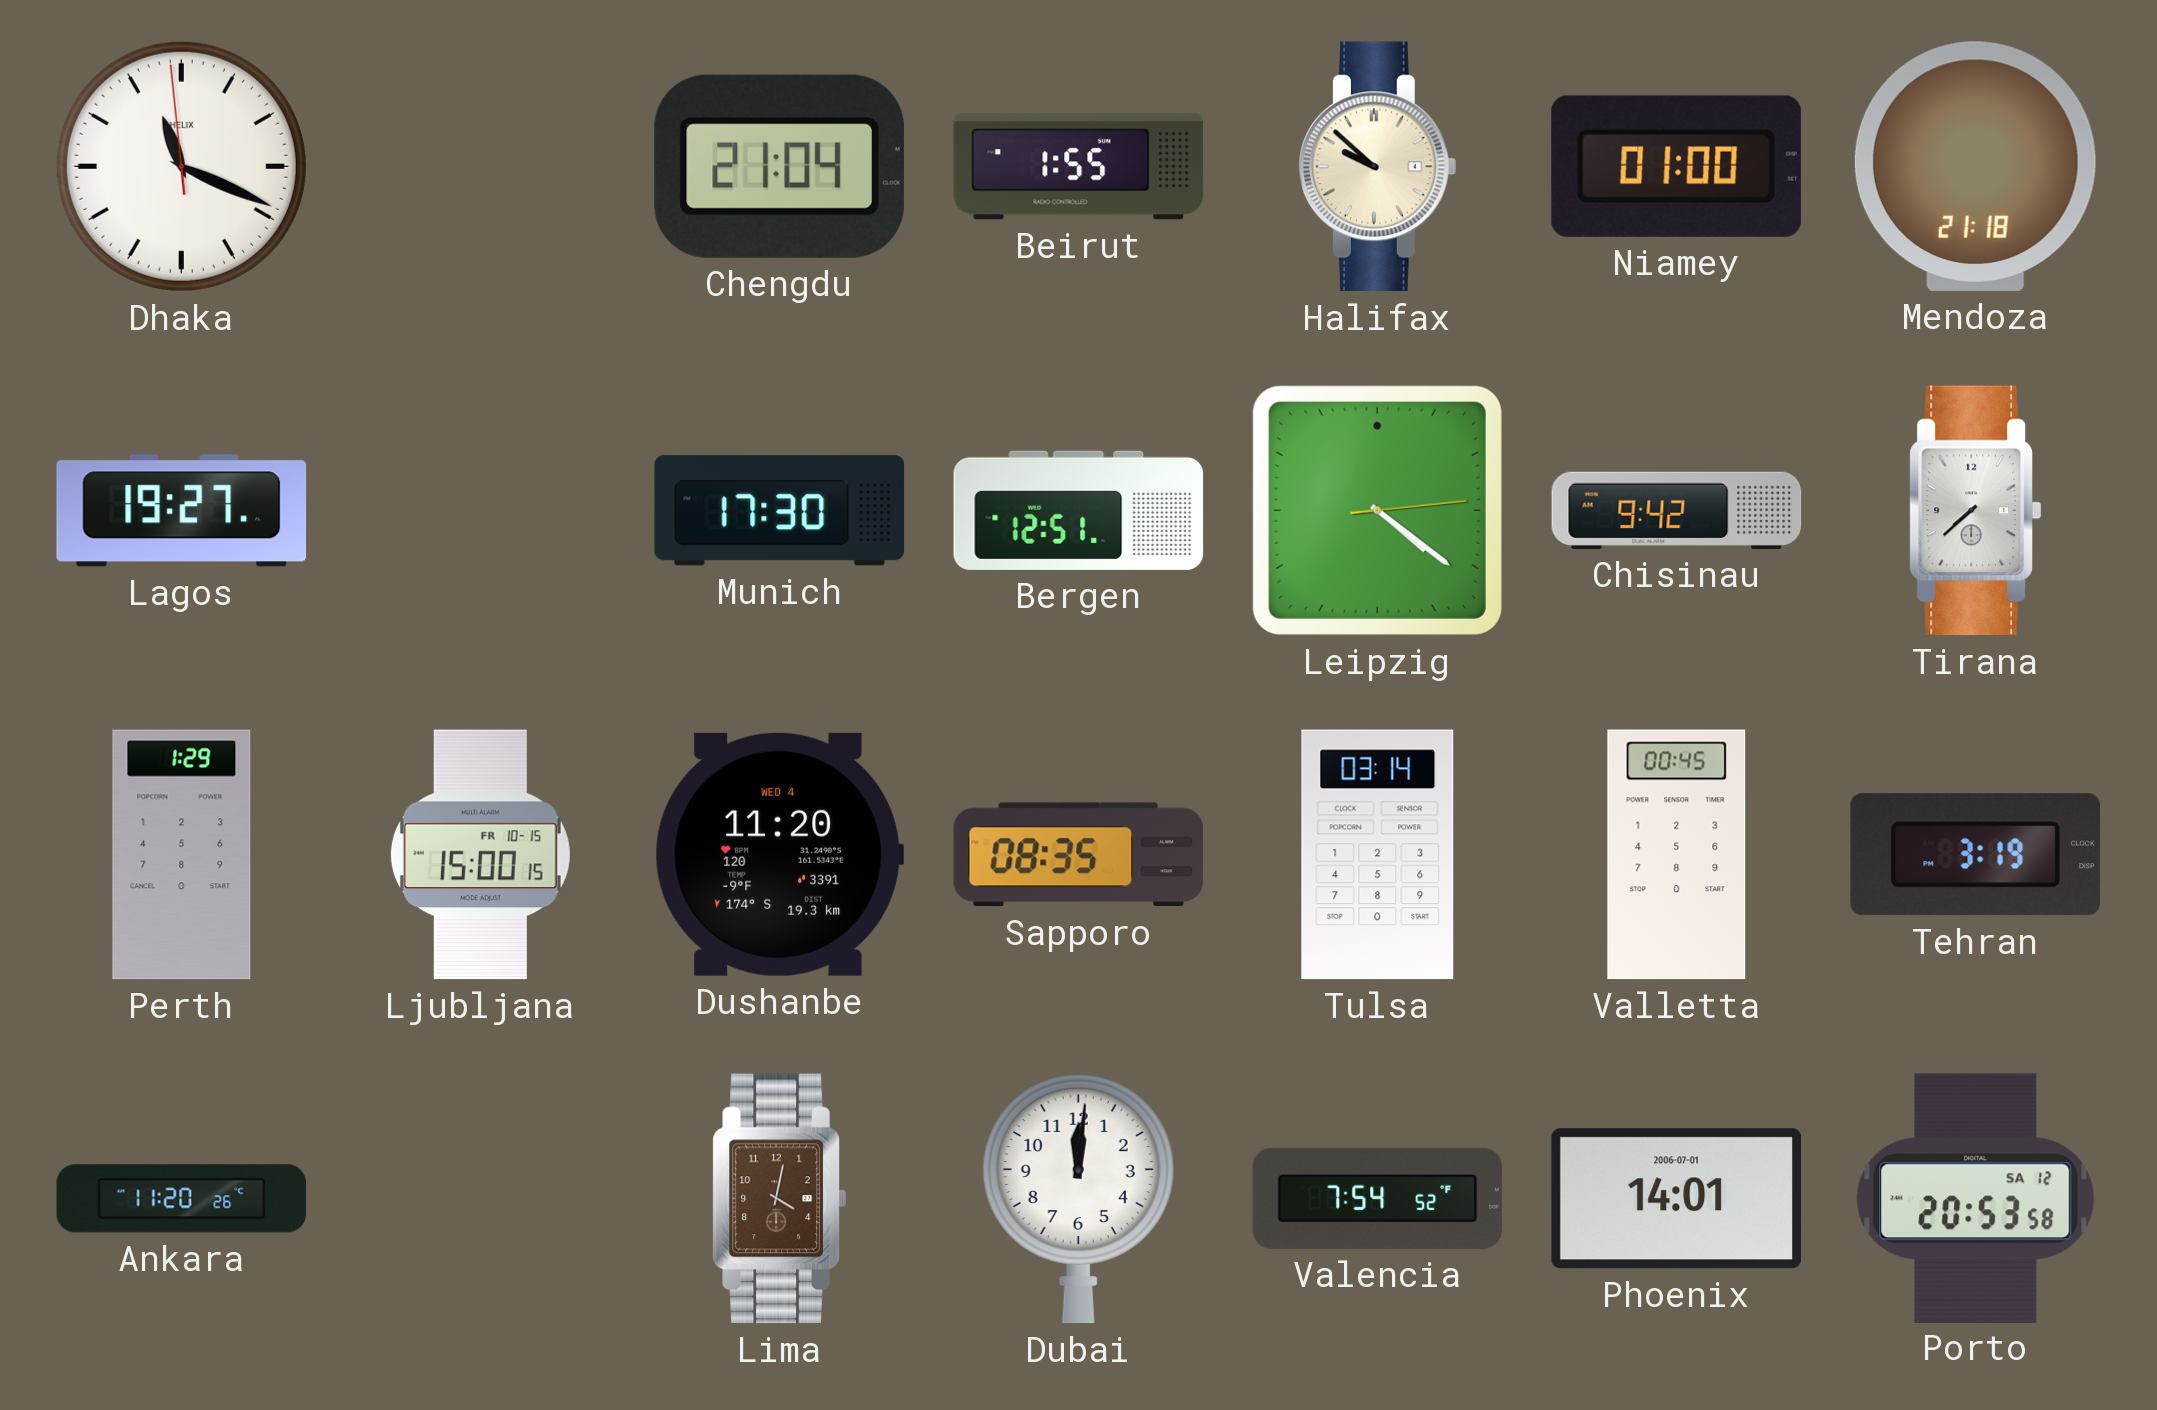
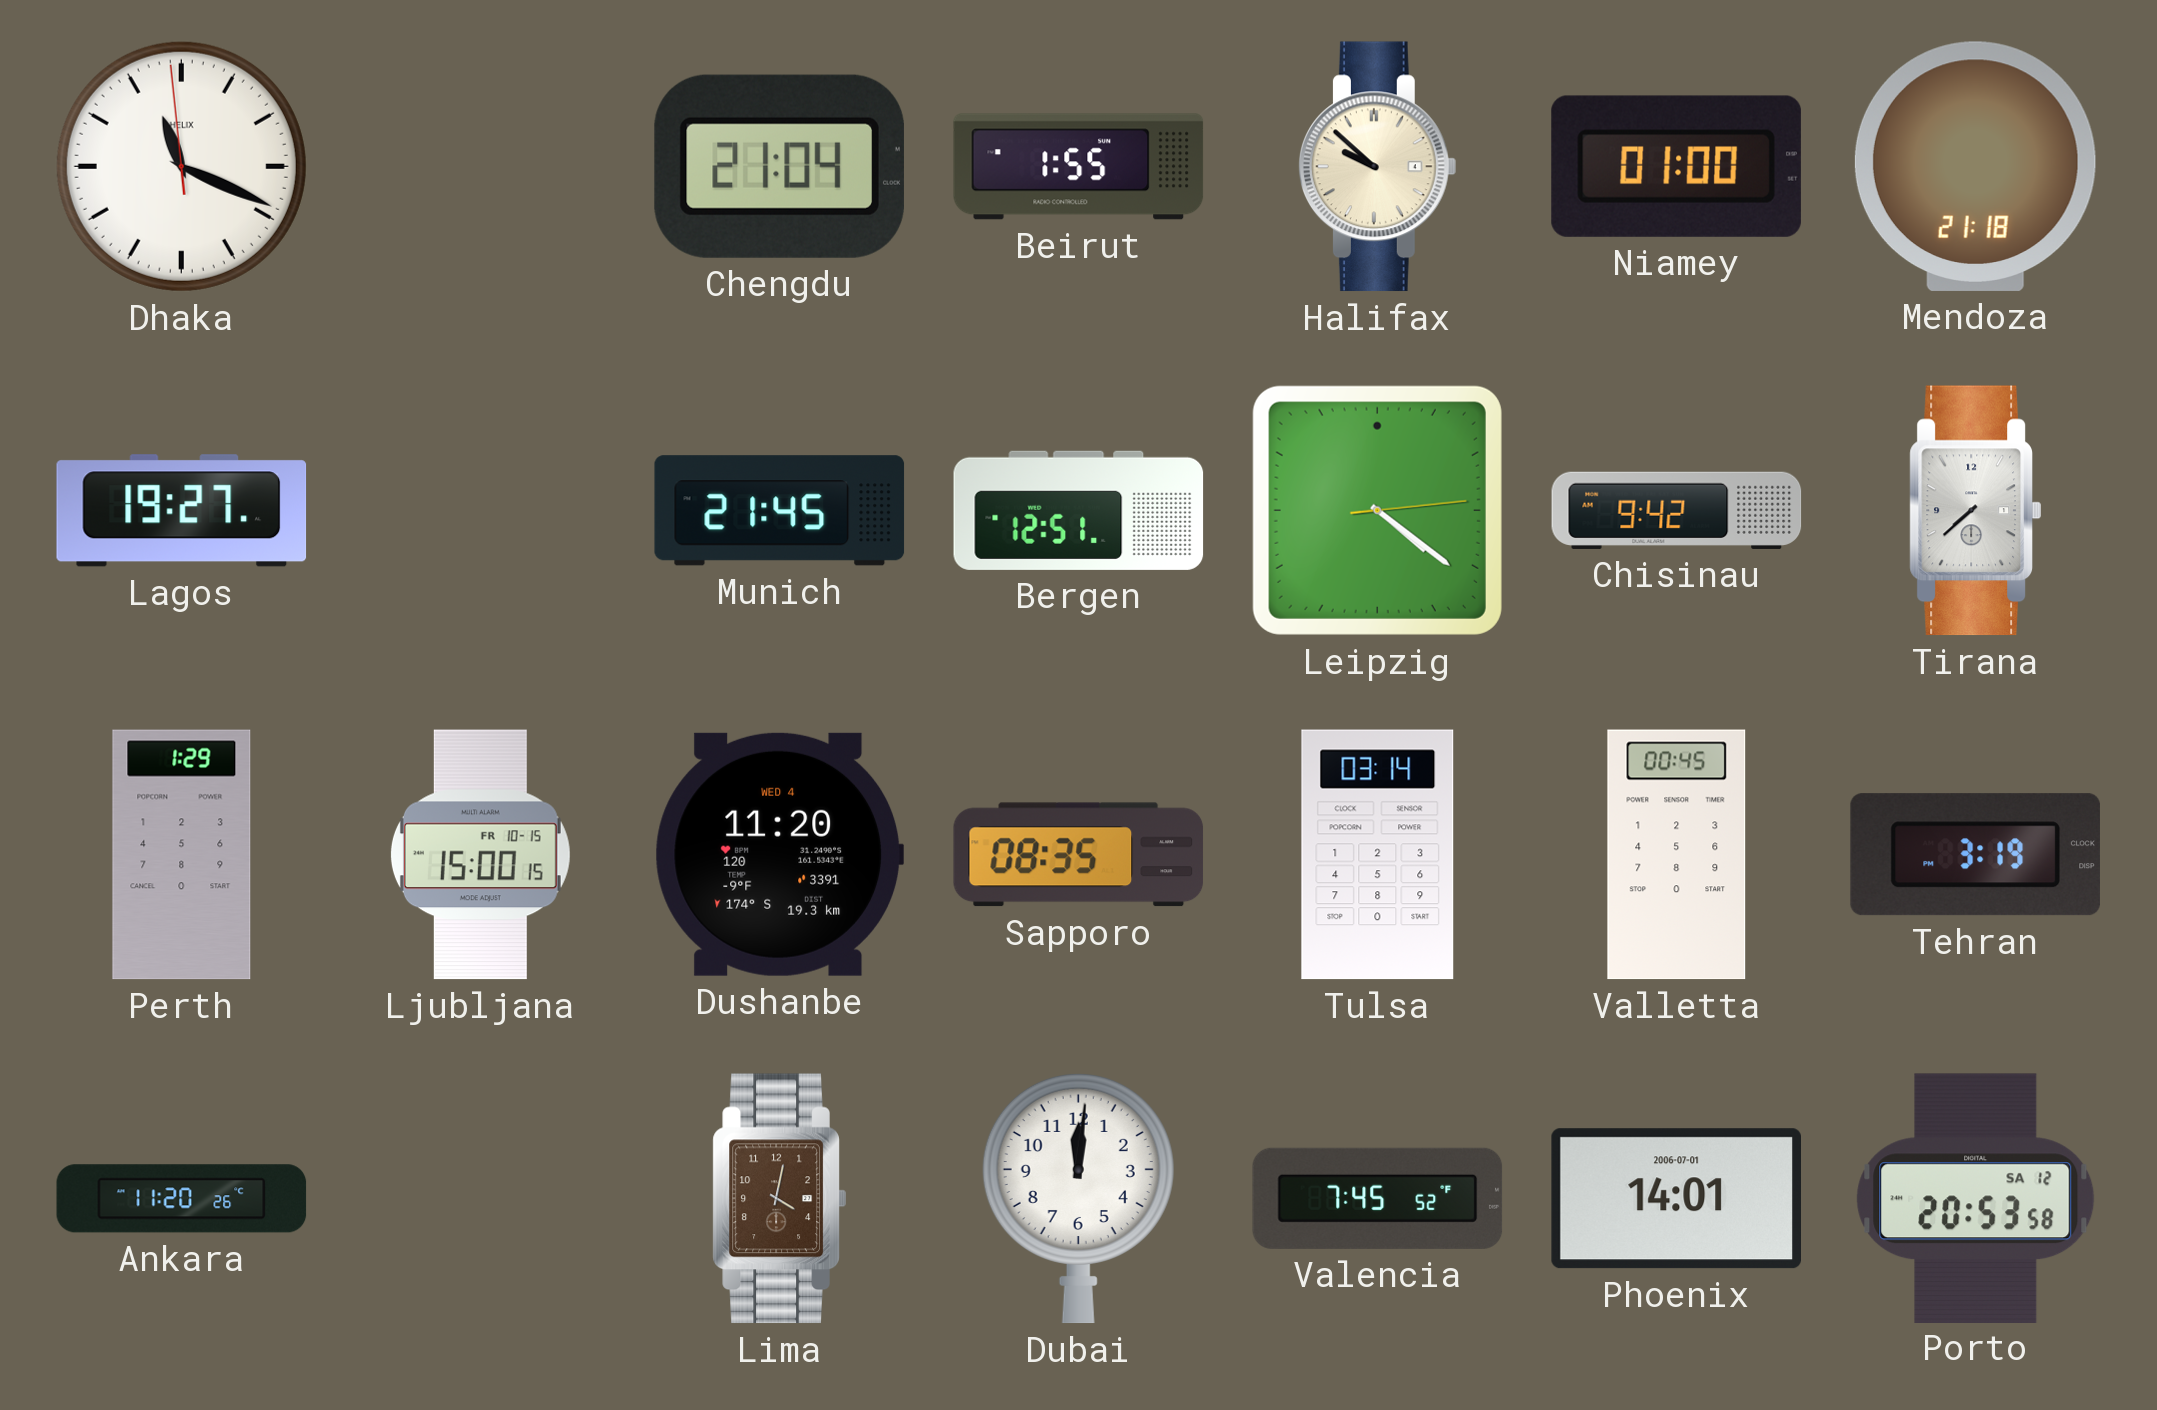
Munich: 17:30 -> 21:45 (780, 511)
Valencia: 7:54 -> 7:45 (1378, 1198)
